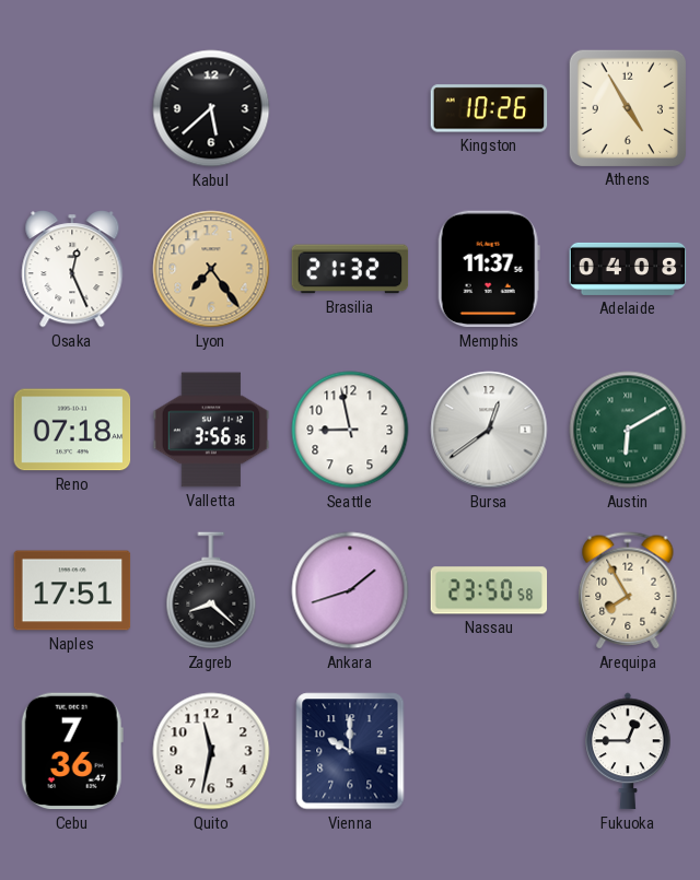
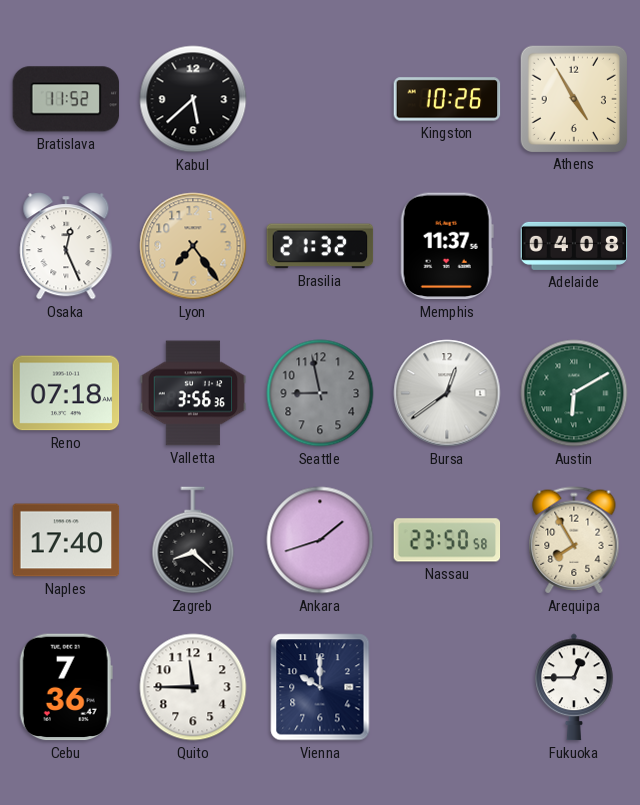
Bratislava: none -> 11:52 (66, 99)
Seattle dial: white -> grey (320, 393)
Naples: 17:51 -> 17:40 (66, 540)
Quito: 11:32 -> 11:45 (193, 687)
